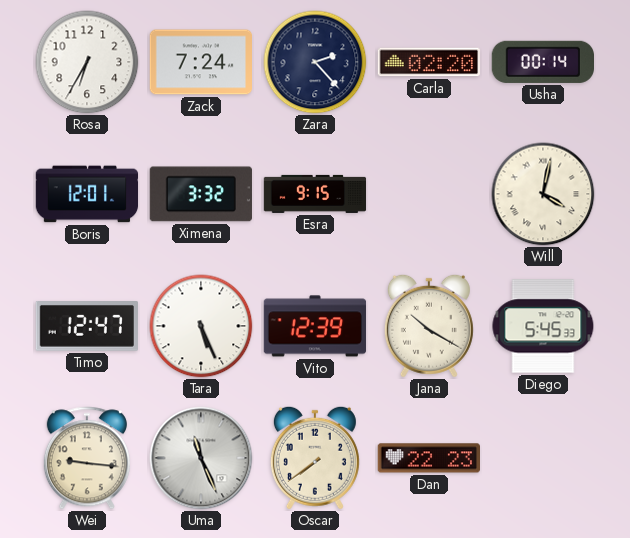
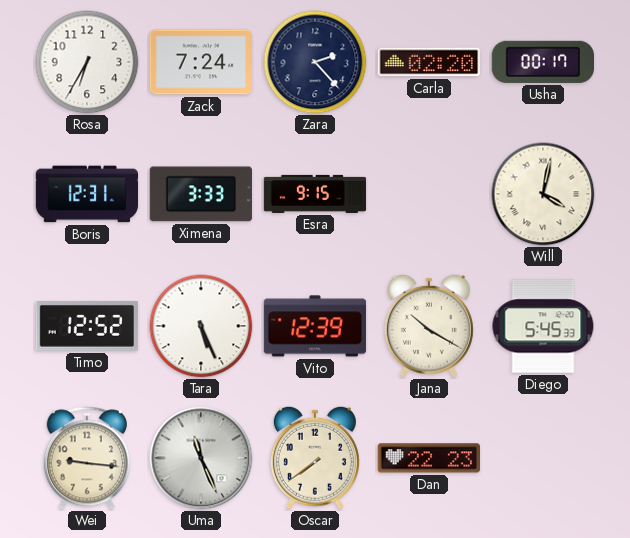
Usha: 00:14 -> 00:17 (542, 62)
Boris: 12:01 -> 12:31 (87, 194)
Ximena: 3:32 -> 3:33 (200, 194)
Timo: 12:47 -> 12:52 (86, 327)
